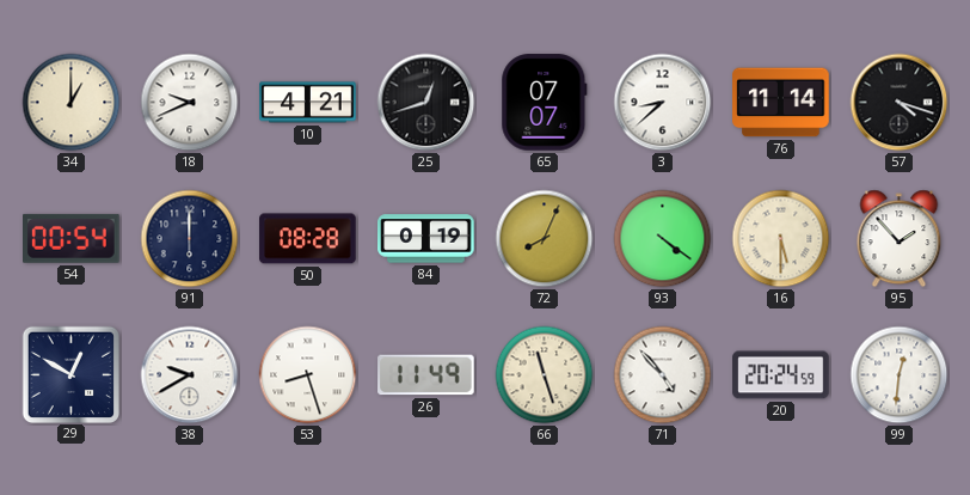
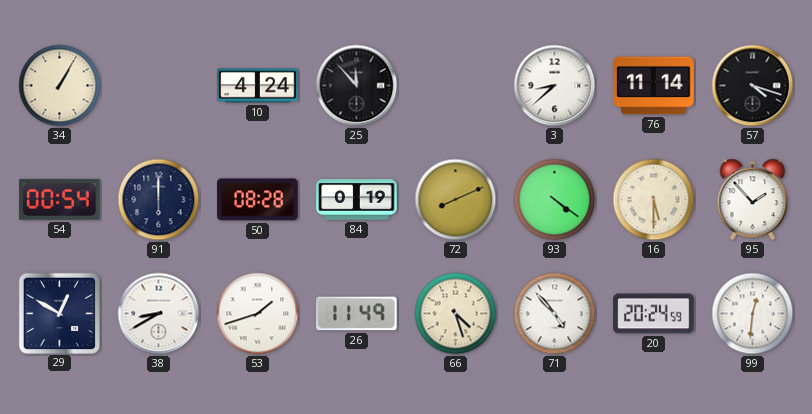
34: 1:00 -> 1:05 (60, 86)
18: 9:41 -> none (190, 103)
10: 4:21 -> 4:24 (258, 86)
25: 12:42 -> 11:53 (357, 86)
65: 07:07 -> none (545, 103)
72: 8:04 -> 8:11 (456, 200)
38: 9:40 -> 8:40 (159, 314)
53: 8:27 -> 1:42 (258, 314)
66: 11:27 -> 4:27 (456, 314)
